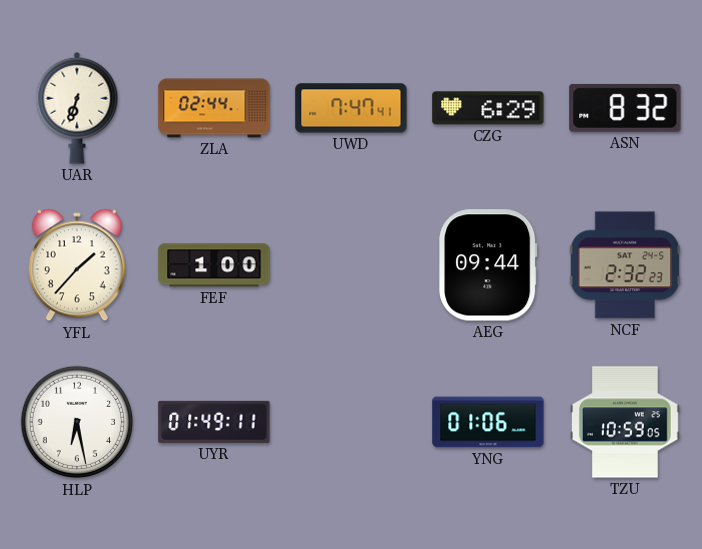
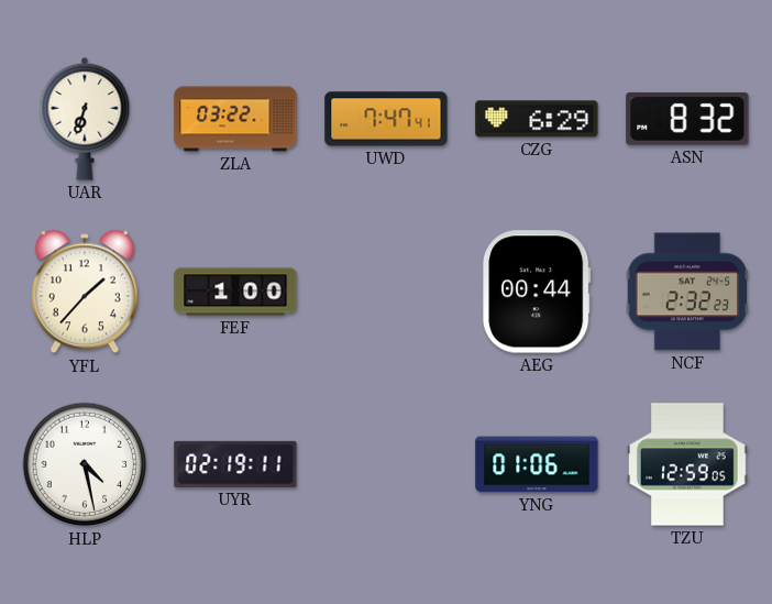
ZLA: 02:44 -> 03:22 (235, 119)
AEG: 09:44 -> 00:44 (537, 292)
HLP: 6:28 -> 4:28 (85, 464)
UYR: 01:49 -> 02:19 (235, 464)
TZU: 10:59 -> 12:59 (688, 464)
